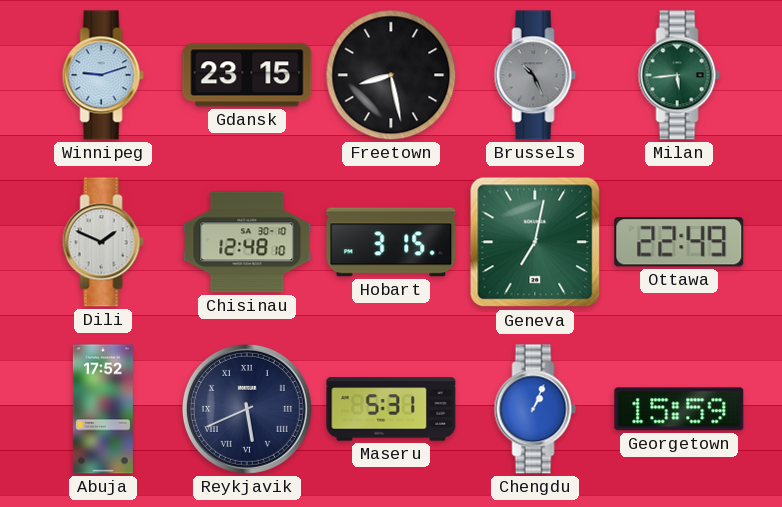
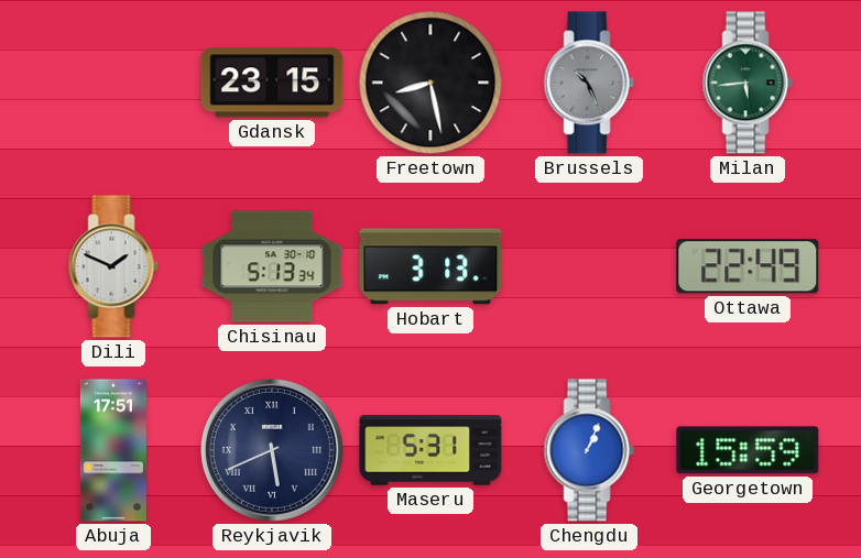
Winnipeg: 9:12 -> none (103, 75)
Chisinau: 12:48 -> 5:13 (272, 266)
Hobart: 3:15 -> 3:13 (430, 266)
Geneva: 7:02 -> none (535, 242)
Abuja: 17:52 -> 17:51 (113, 450)
